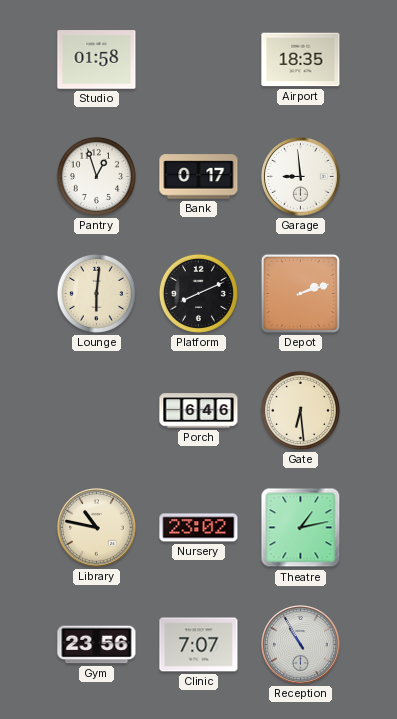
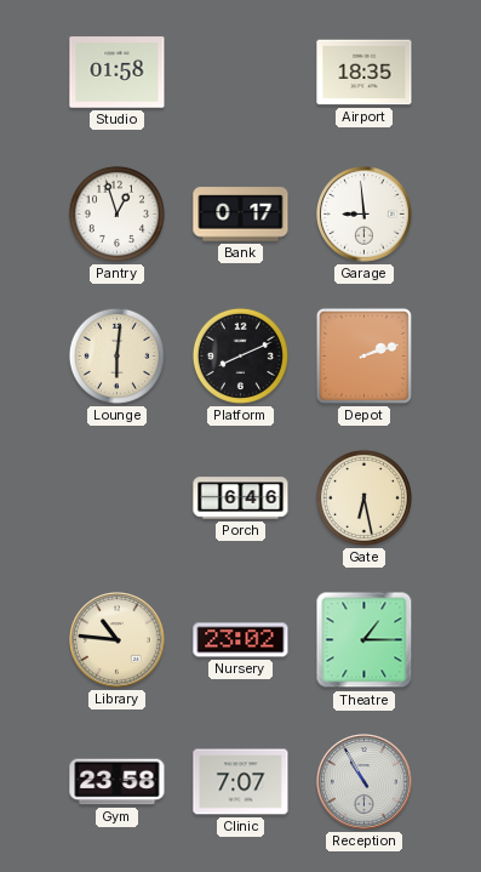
Gate: 6:29 -> 6:28 (363, 497)
Library: 10:47 -> 10:46 (118, 640)
Theatre: 1:13 -> 1:15 (365, 640)
Gym: 23:56 -> 23:58 (118, 782)
